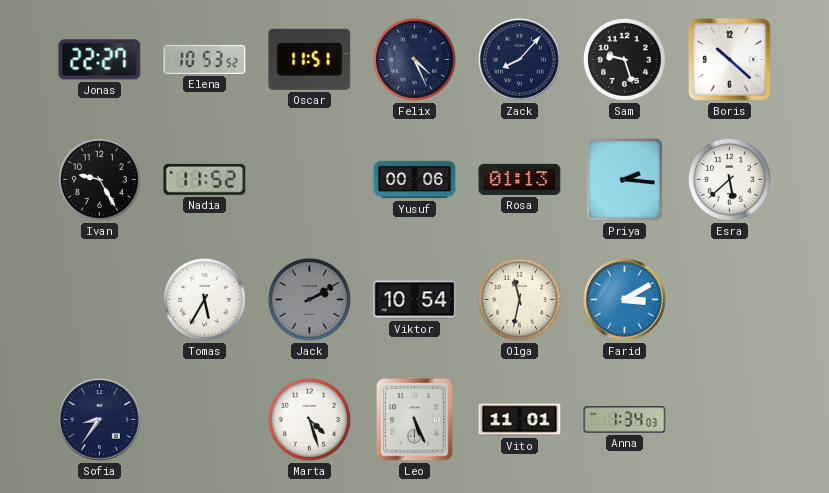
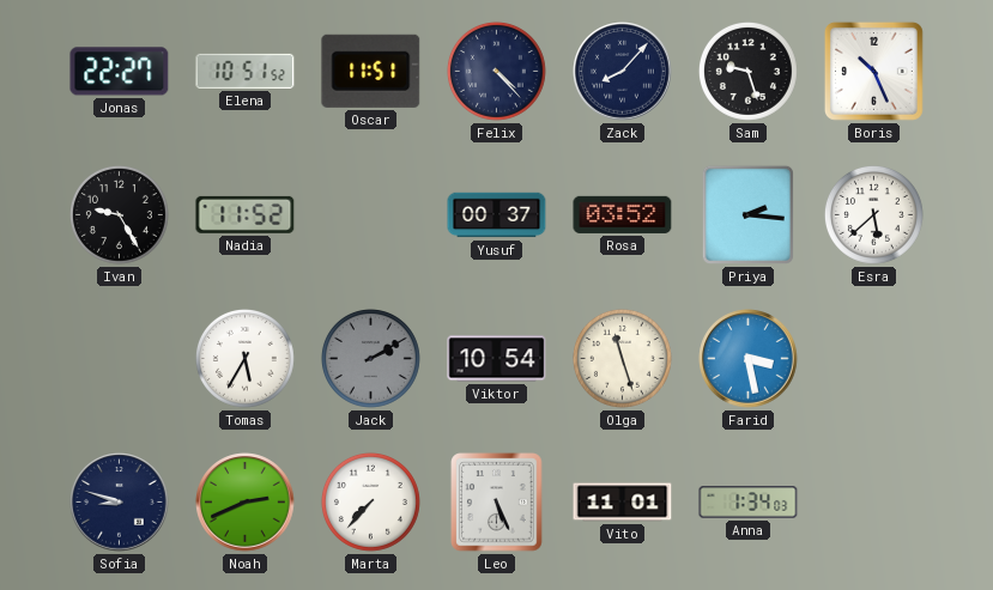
Elena: 10:53 -> 10:51 (246, 71)
Felix: 4:26 -> 4:23 (496, 71)
Boris: 10:22 -> 10:26 (873, 71)
Yusuf: 00:06 -> 00:37 (497, 215)
Rosa: 01:13 -> 03:52 (623, 214)
Olga: 11:32 -> 11:27 (622, 358)
Farid: 3:10 -> 3:28 (749, 359)
Sofia: 8:36 -> 8:48 (120, 503)
Noah: none -> 2:41 (246, 503)
Marta: 4:27 -> 7:37 (370, 501)
